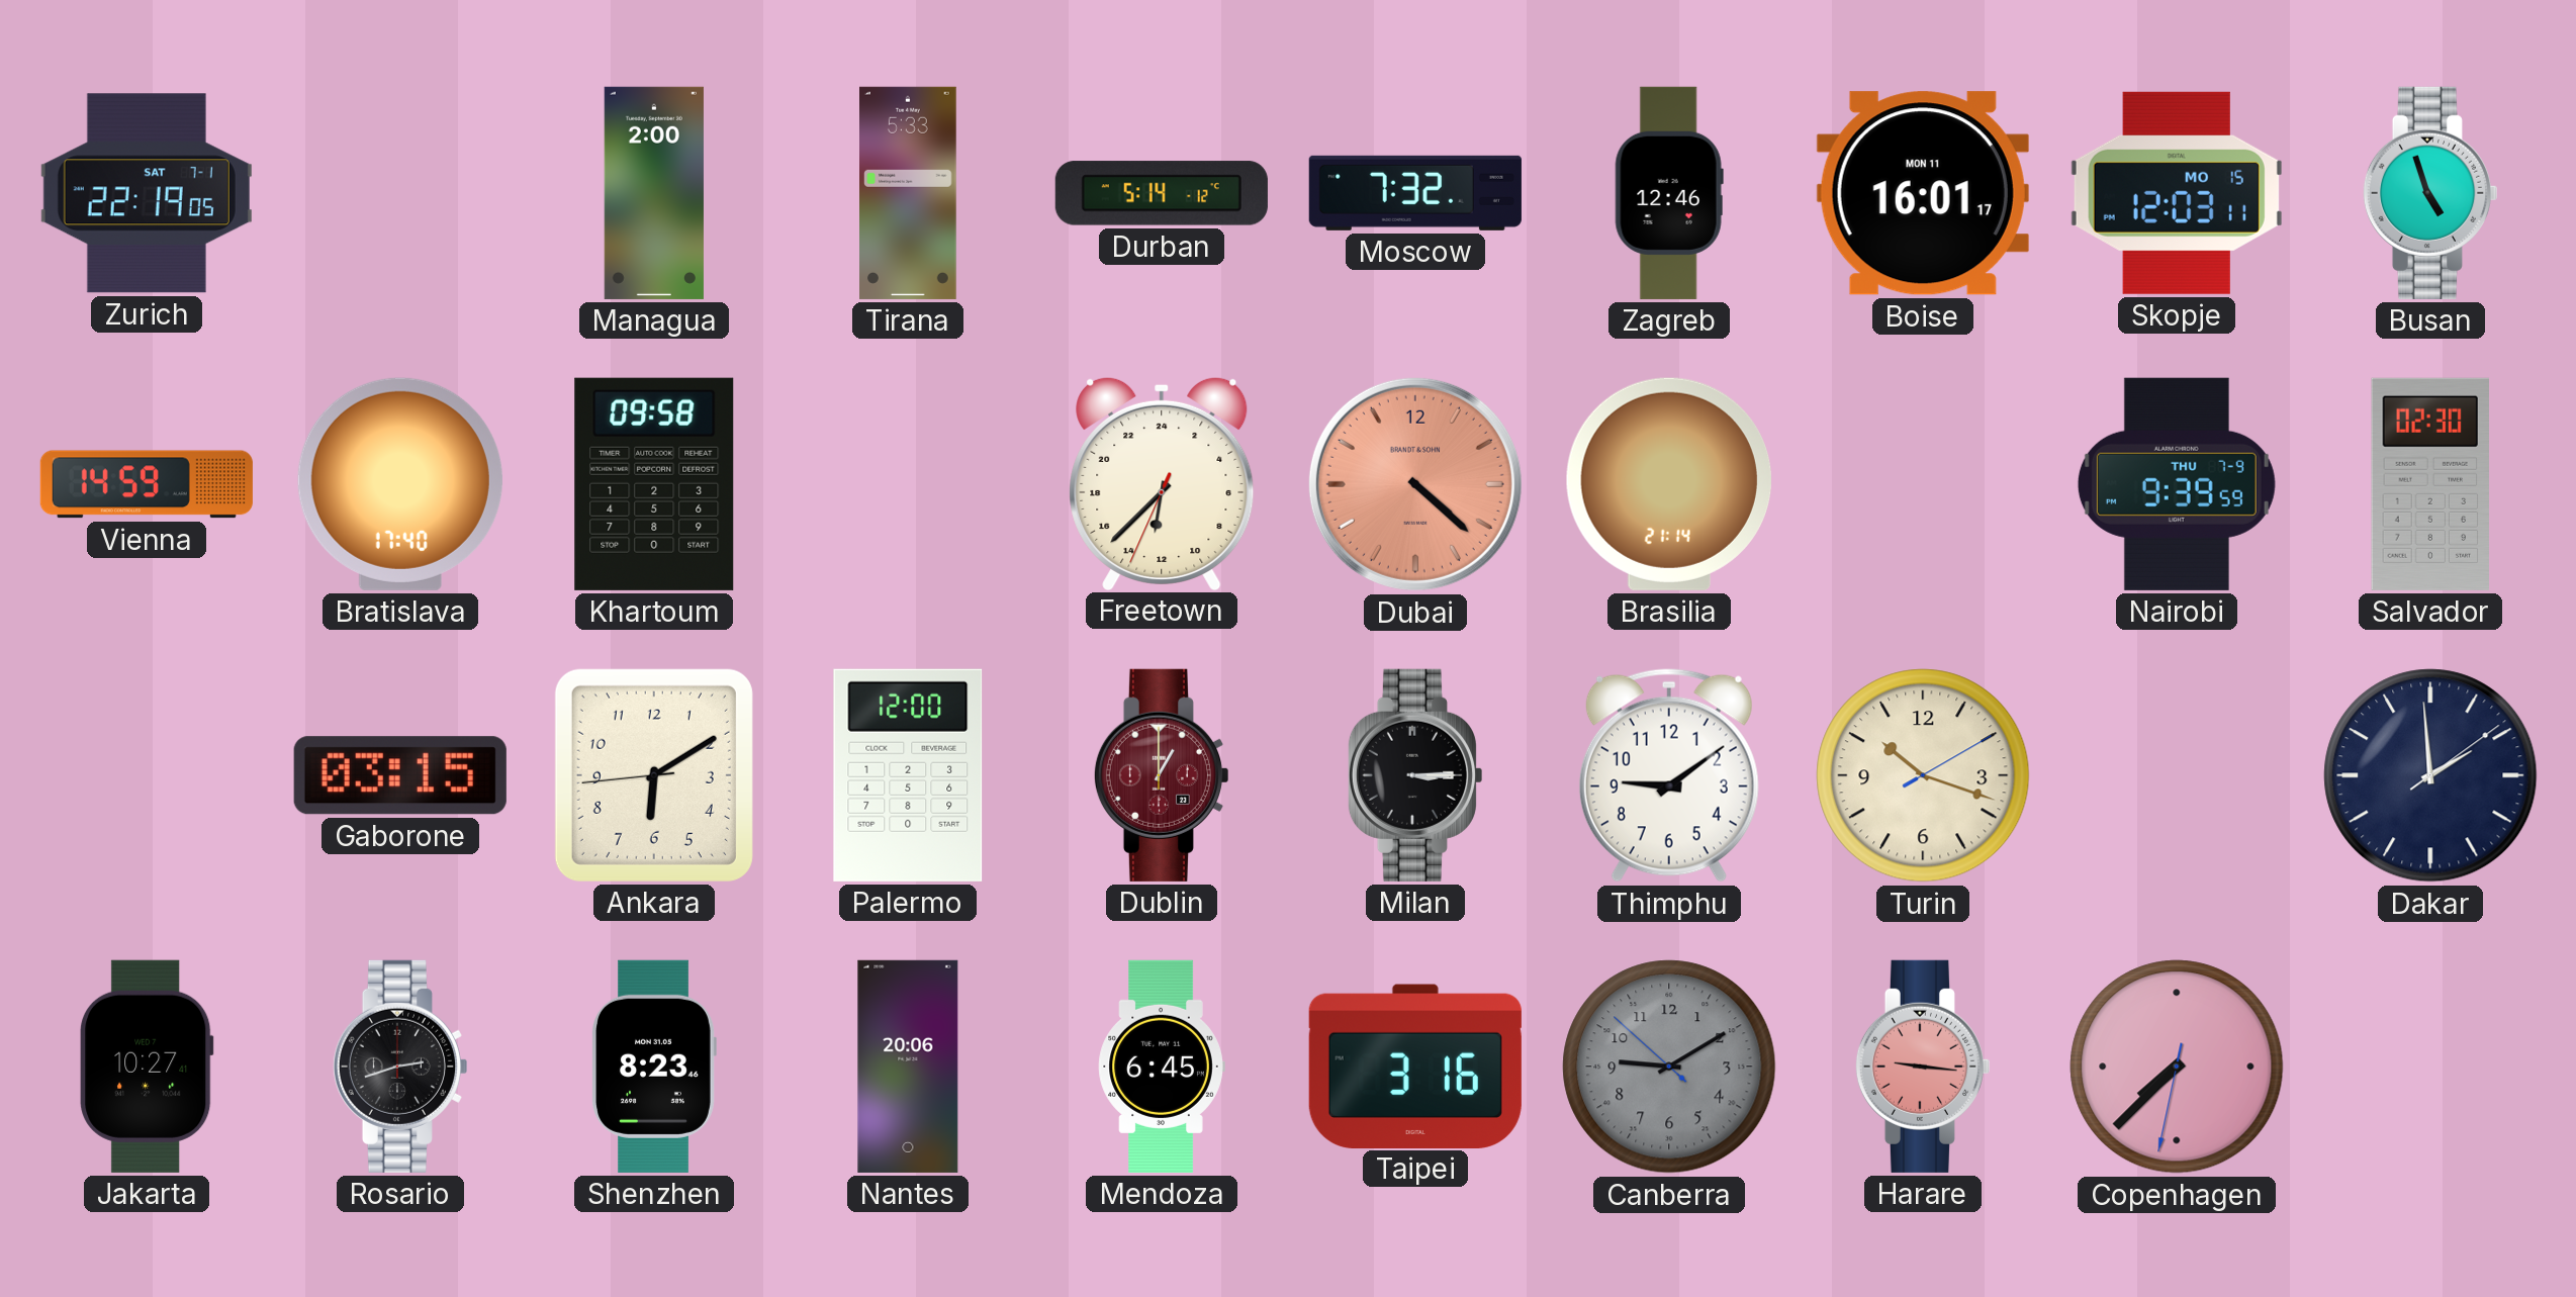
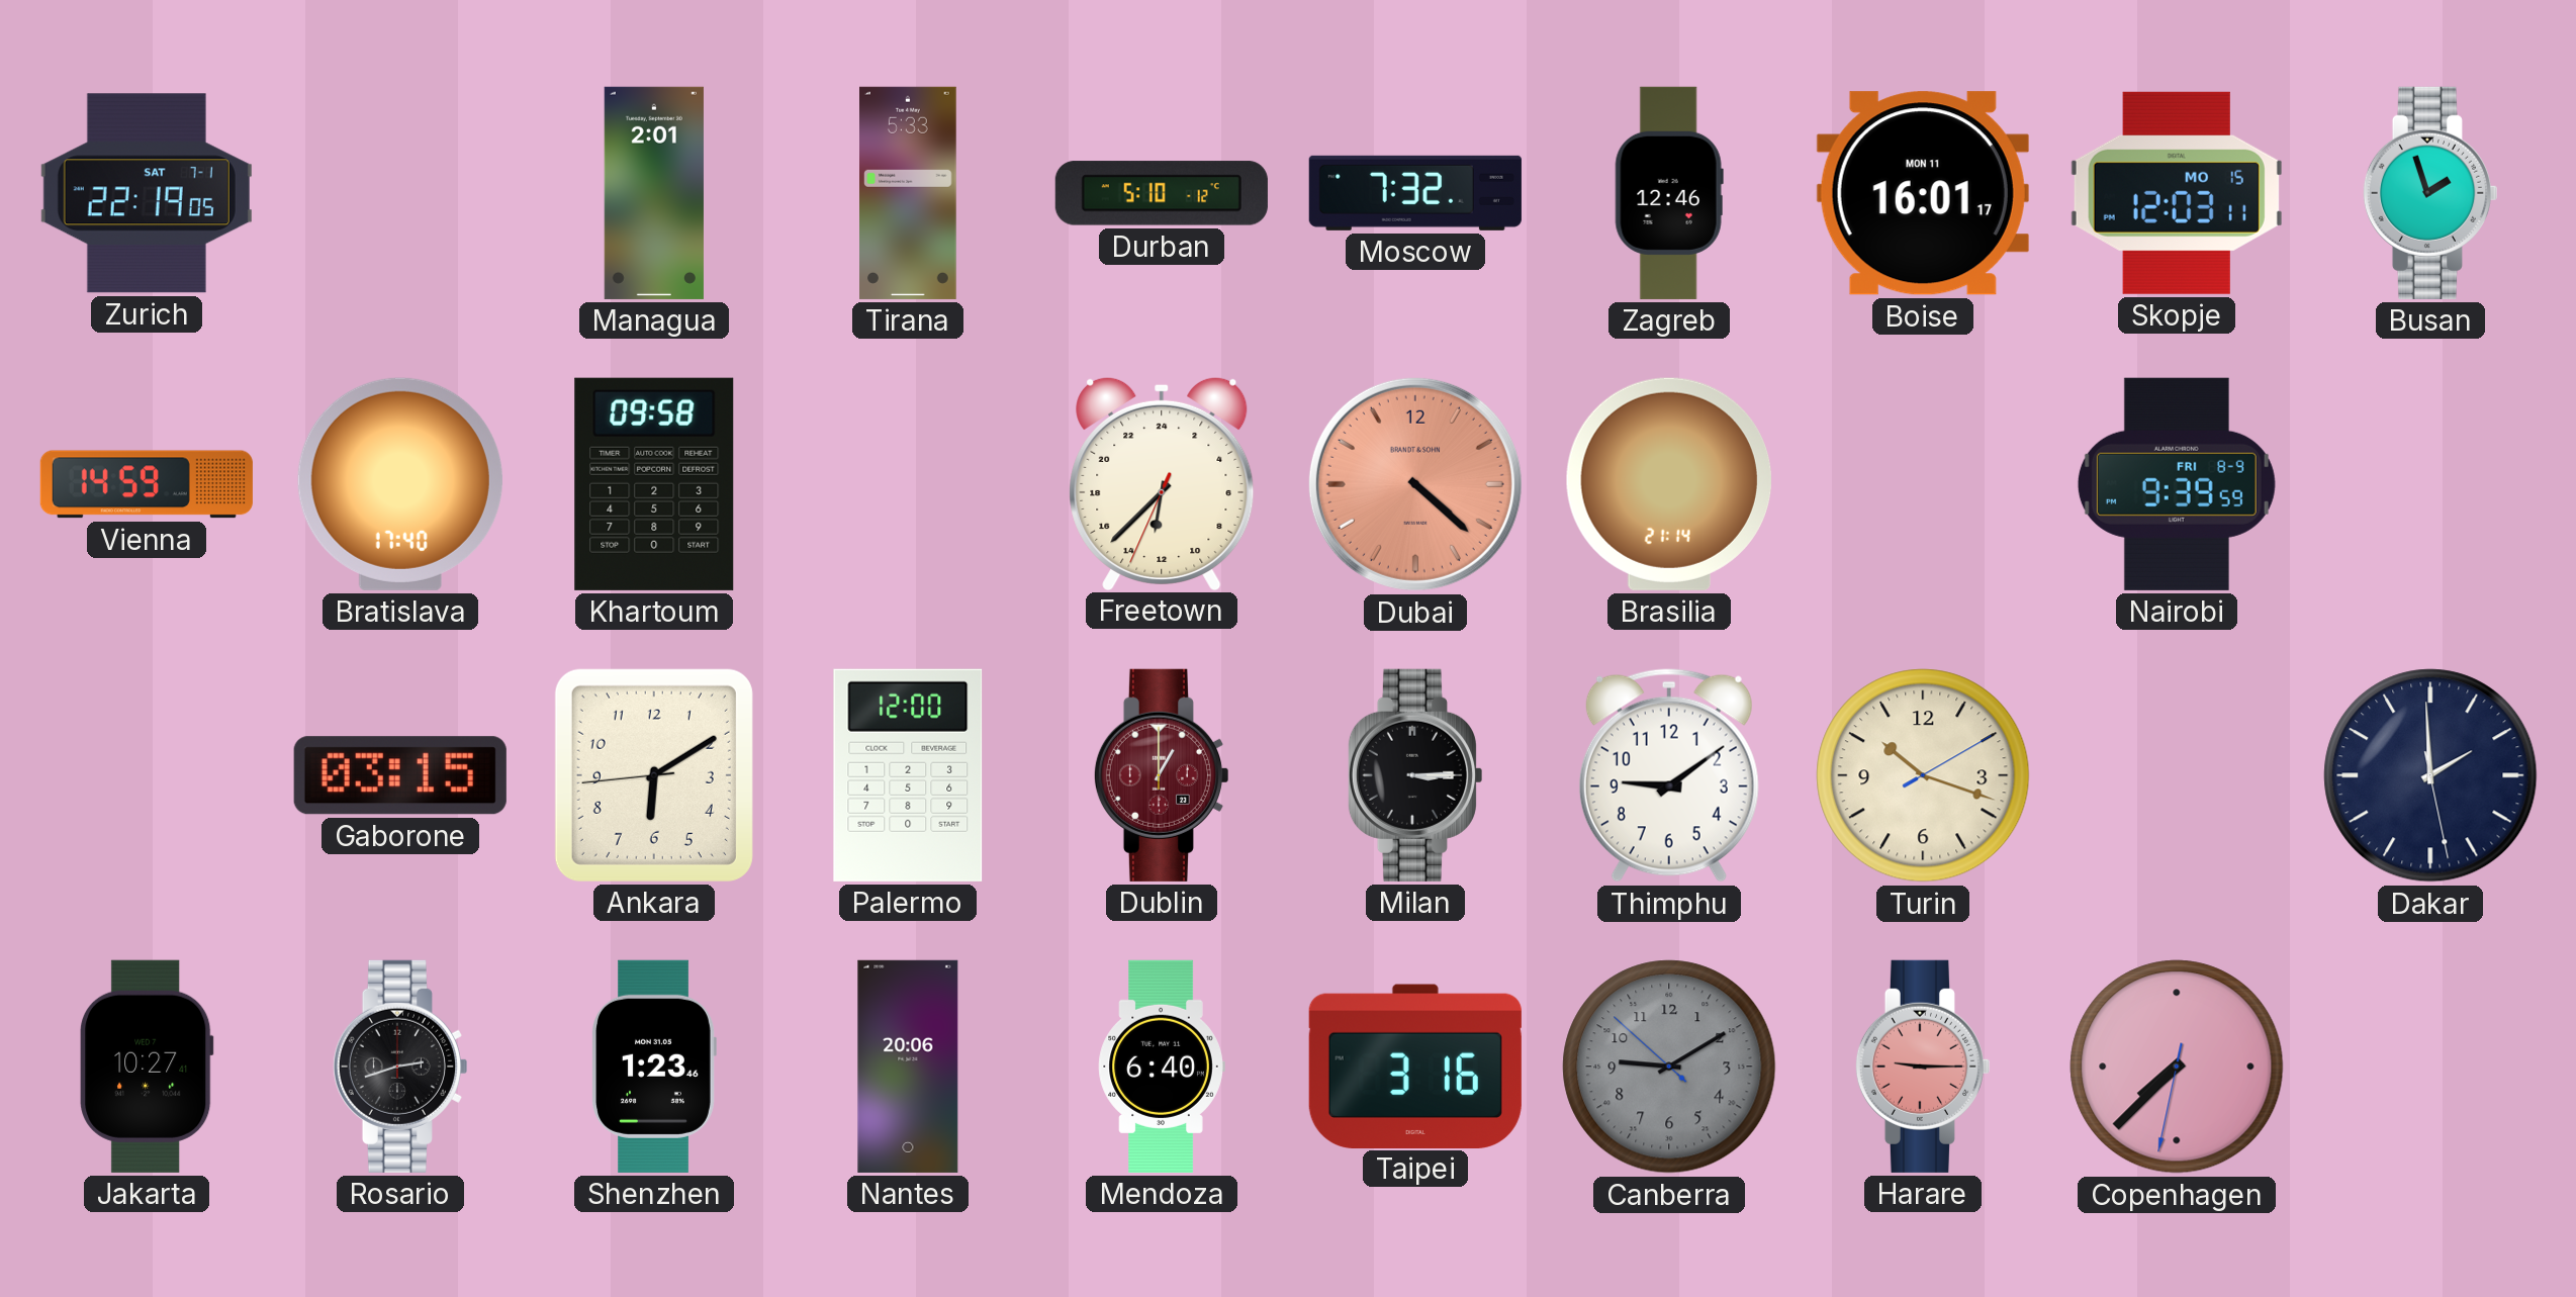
Managua: 2:00 -> 2:01 (654, 193)
Durban: 5:14 -> 5:10 (1162, 193)
Busan: 4:57 -> 1:57 (2429, 193)
Nairobi date: THU 7-9 -> FRI 8-9 (2177, 484)
Salvador: 02:30 -> none (2429, 484)
Dakar: 1:59:09 -> 1:59:28 (2430, 775)
Shenzhen: 8:23 -> 1:23 (654, 1067)
Mendoza: 6:45 -> 6:40 (1162, 1067)
Harare: 9:16 -> 9:15 (1922, 1067)
